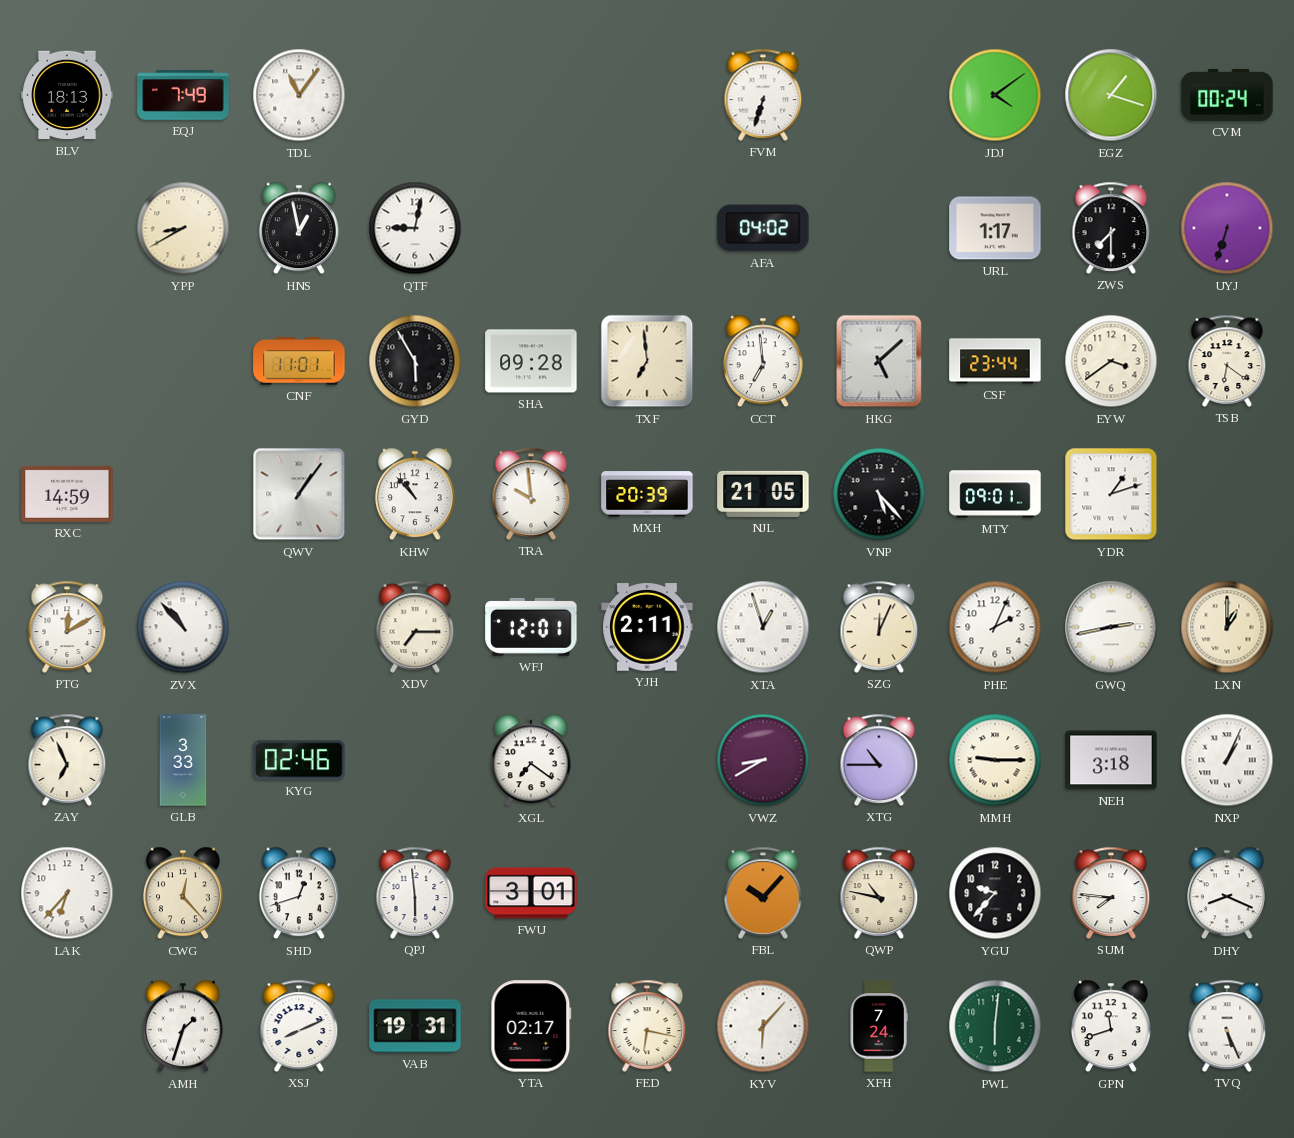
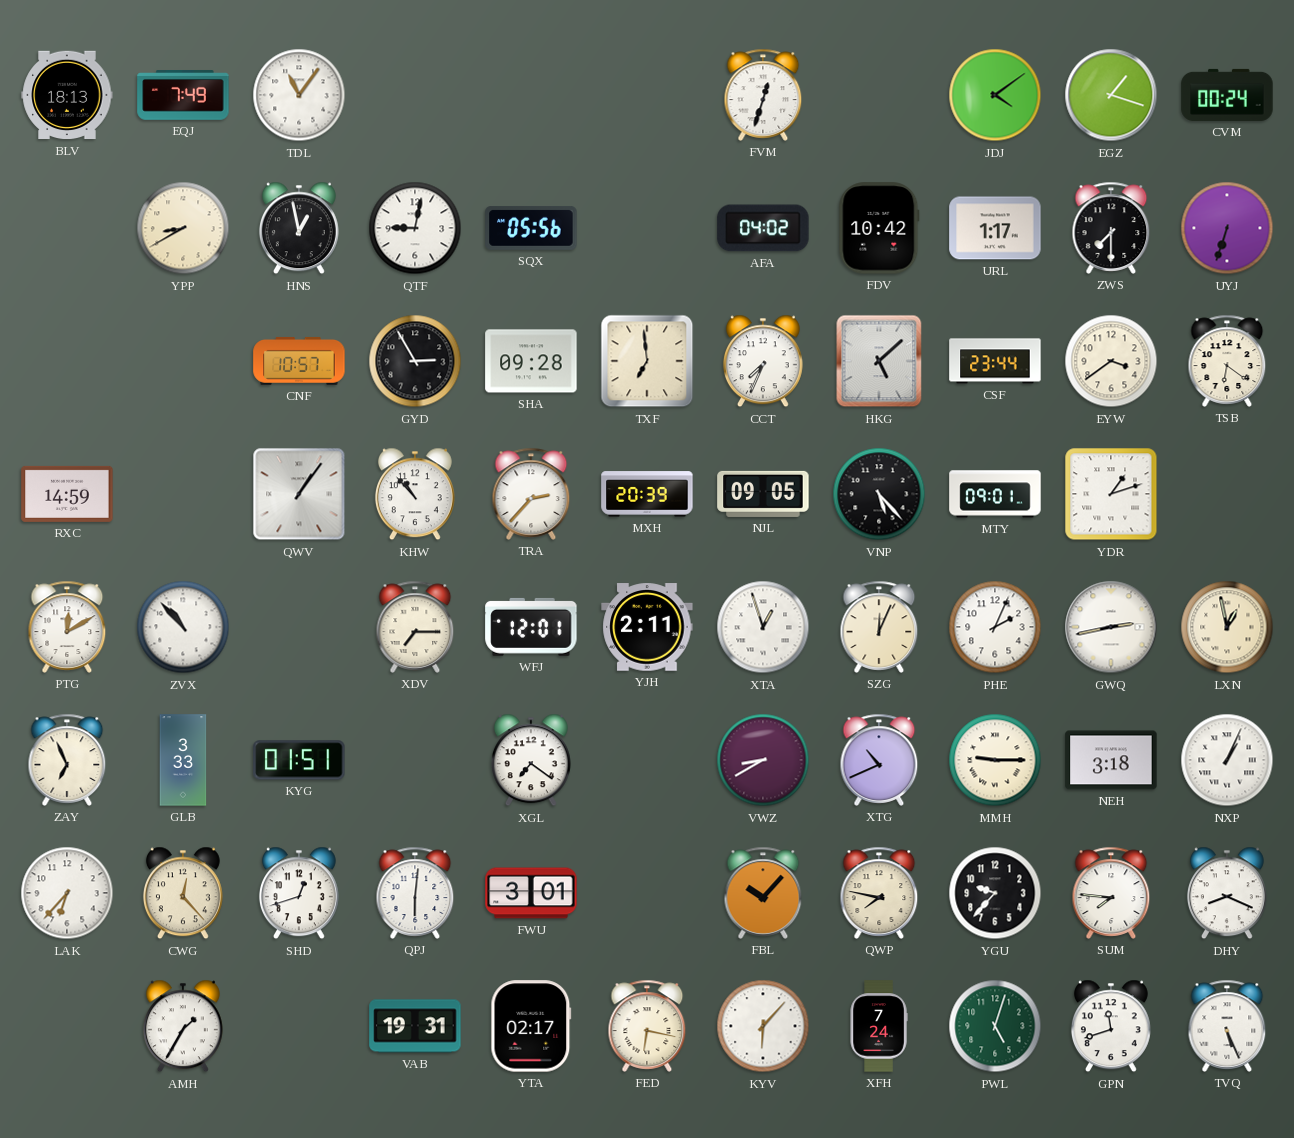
FVM: 6:33 -> 12:33 (763, 95)
SQX: none -> 05:56 (531, 229)
FDV: none -> 10:42 (879, 228)
CNF: 11:01 -> 10:57 (299, 361)
GYD: 5:55 -> 2:55 (415, 361)
CCT: 6:59 -> 7:34 (763, 361)
TRA: 9:59 -> 2:37 (531, 494)
NJL: 21:05 -> 09:05 (763, 494)
LXN: 1:00 -> 12:58 (1227, 627)
KYG: 02:46 -> 01:51 (299, 760)
XTG: 10:45 -> 10:41 (879, 760)
QPJ: 5:59 -> 6:01 (415, 893)
QWP: 10:47 -> 7:47 (879, 893)
AMH: 1:33 -> 1:35 (183, 1026)
XSJ: 8:11 -> none (299, 1026)
PWL: 6:01 -> 5:03 (995, 1026)
